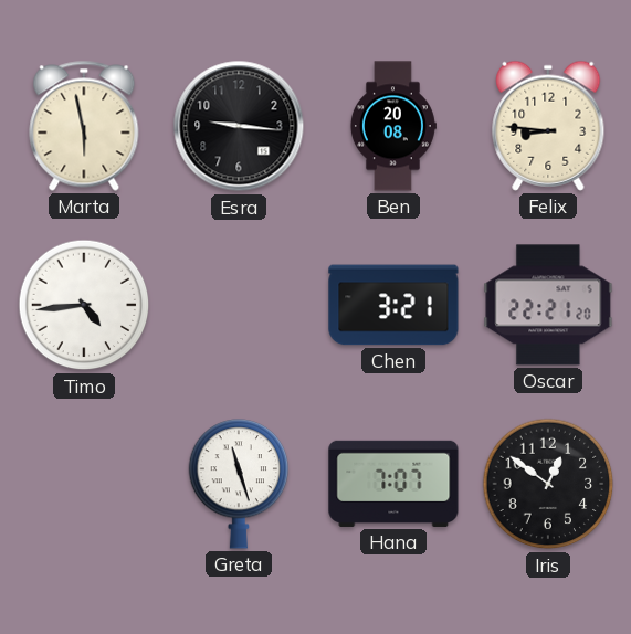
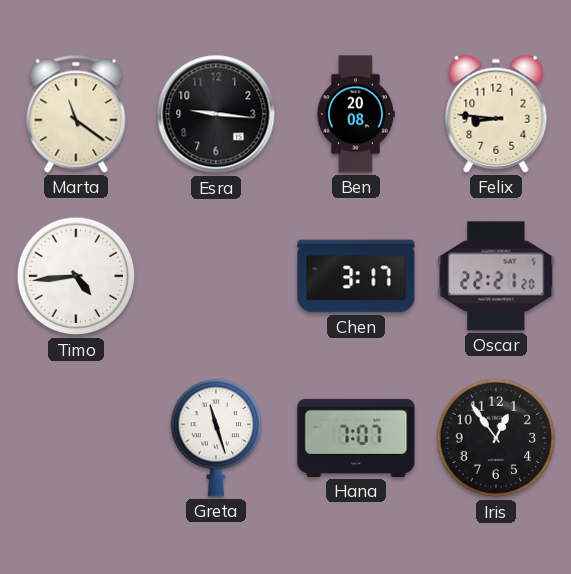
Marta: 5:58 -> 11:21 (76, 114)
Chen: 3:21 -> 3:17 (356, 276)
Iris: 12:51 -> 12:54 (496, 438)
